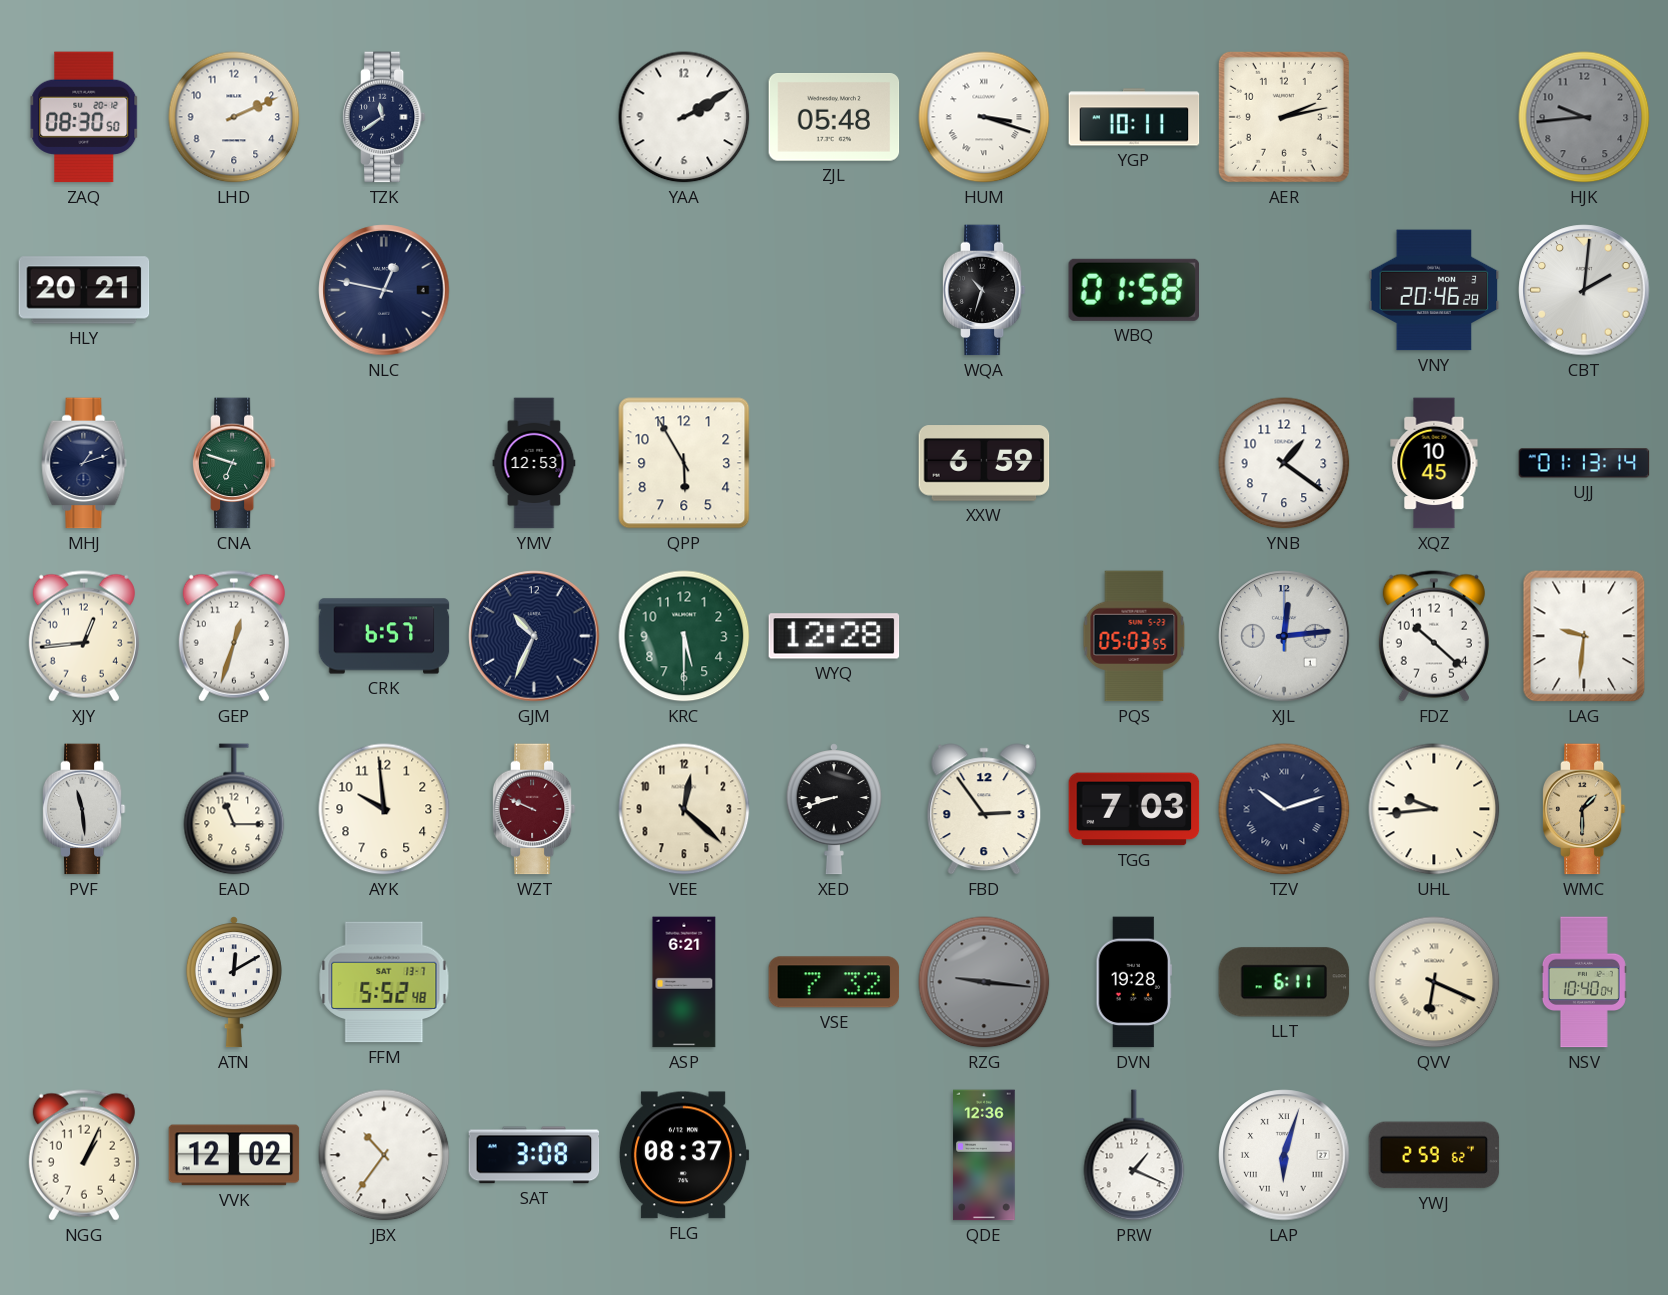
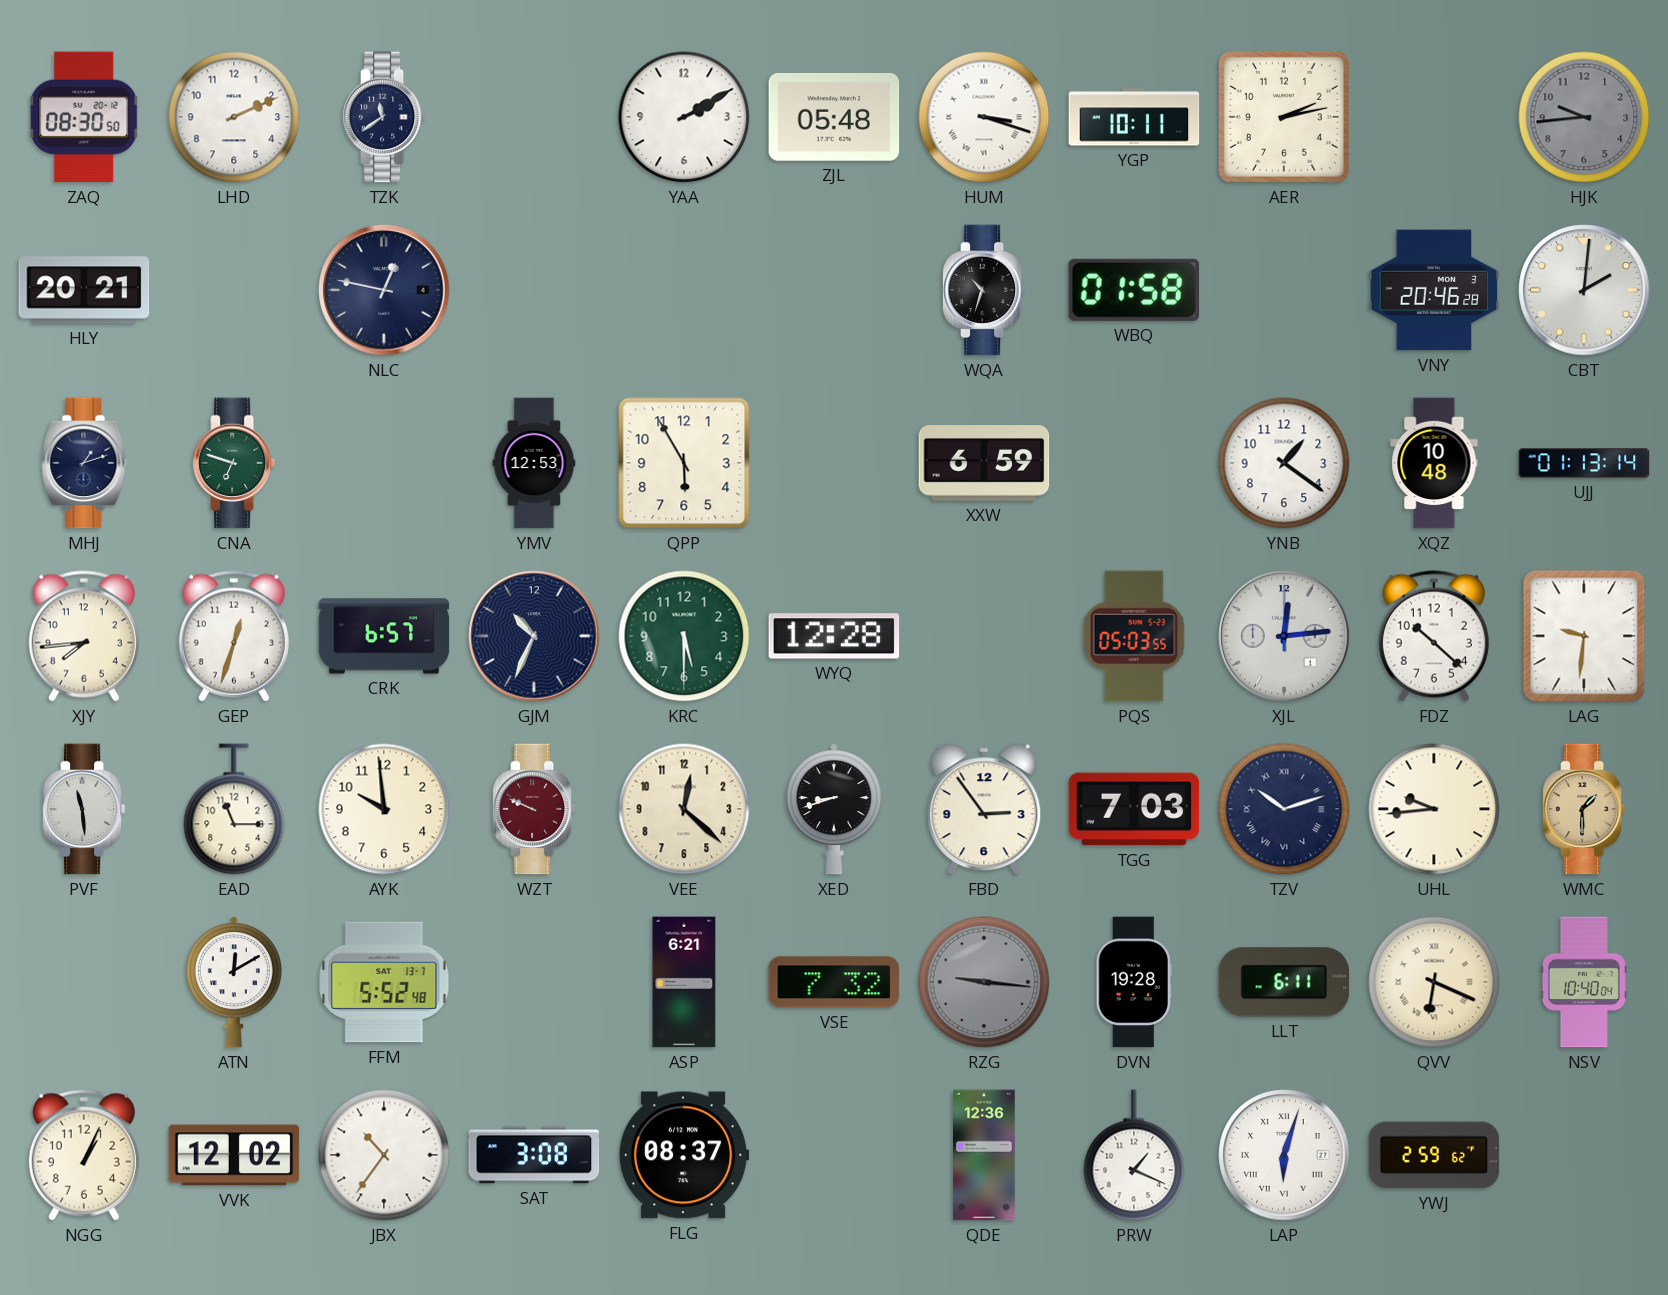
XQZ: 10:45 -> 10:48 (1434, 463)
XJY: 12:44 -> 7:44 (84, 636)
